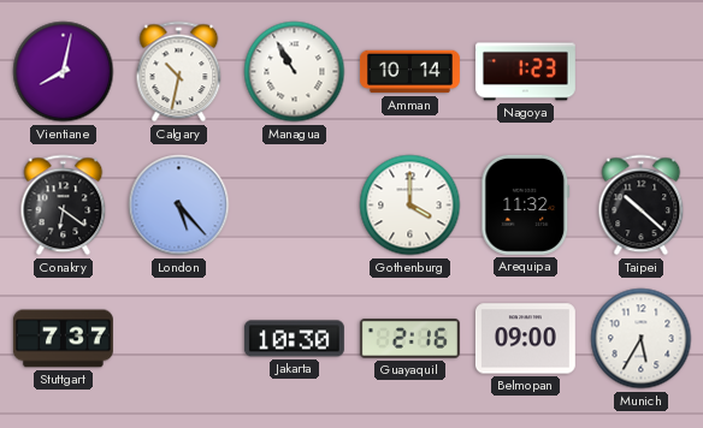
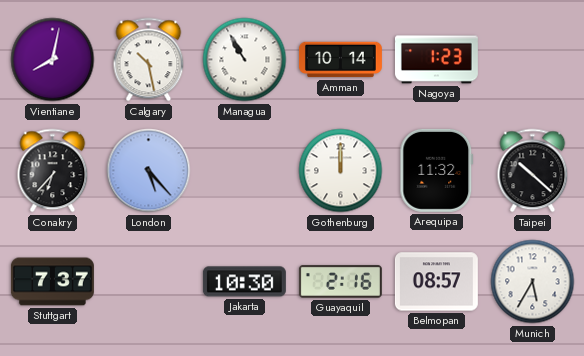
Calgary: 10:32 -> 10:28 (149, 60)
Conakry: 6:21 -> 6:37 (53, 171)
Gothenburg: 4:00 -> 12:00 (341, 171)
Belmopan: 09:00 -> 08:57 (436, 282)
